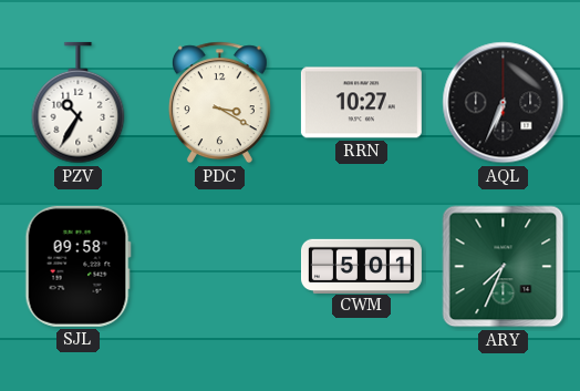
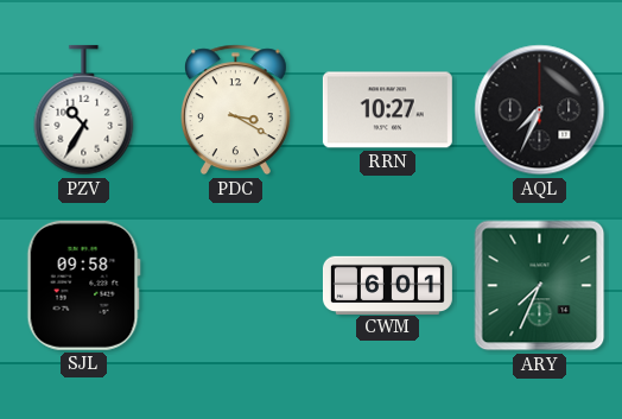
AQL: 6:34 -> 7:34 (540, 110)
CWM: 5:01 -> 6:01 (387, 285)
